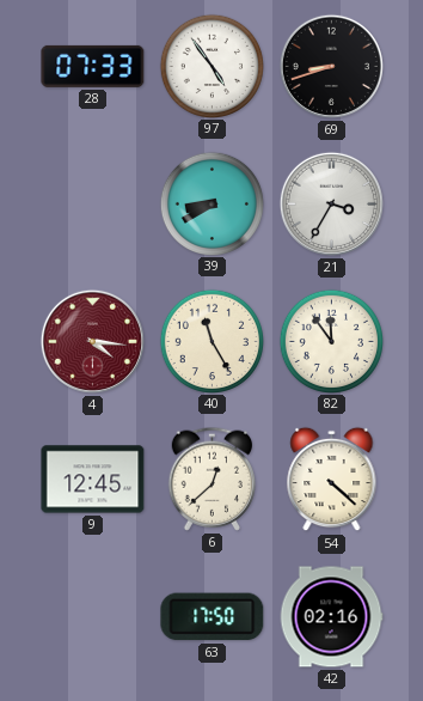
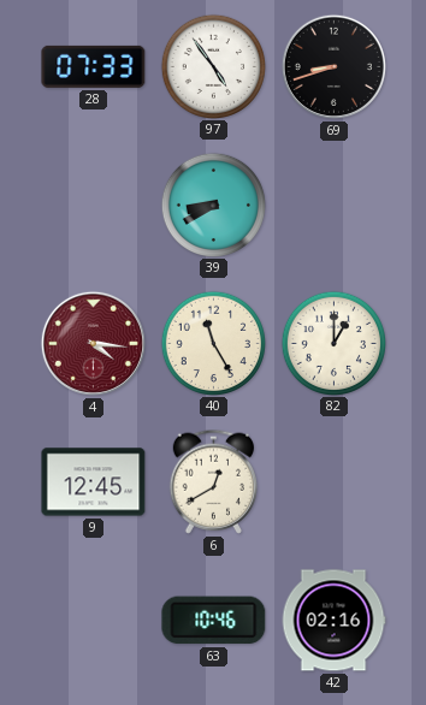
21: 3:35 -> none (331, 203)
82: 11:54 -> 1:00 (333, 343)
6: 12:38 -> 12:40 (213, 481)
54: 4:22 -> none (332, 480)
63: 17:50 -> 10:46 (214, 621)
